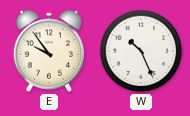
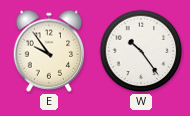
W: 10:26 -> 10:24 (141, 51)
